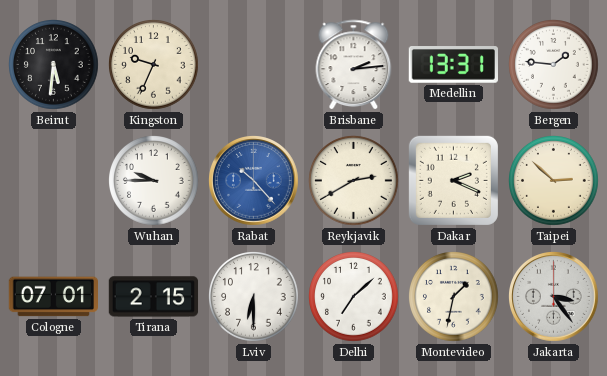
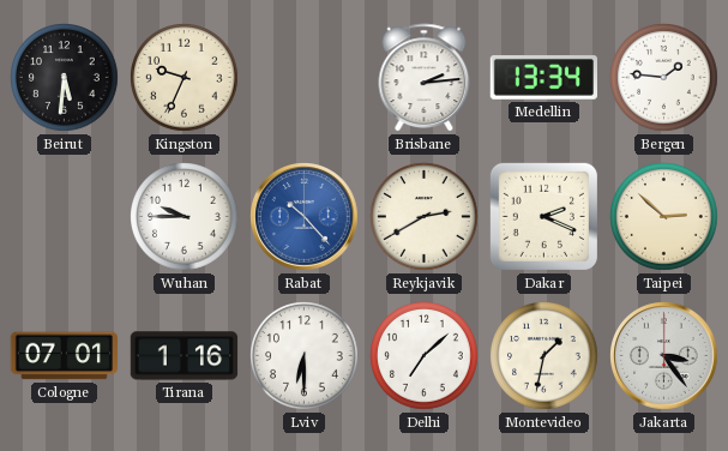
Medellin: 13:31 -> 13:34 (543, 78)
Tirana: 2:15 -> 1:16 (185, 356)
